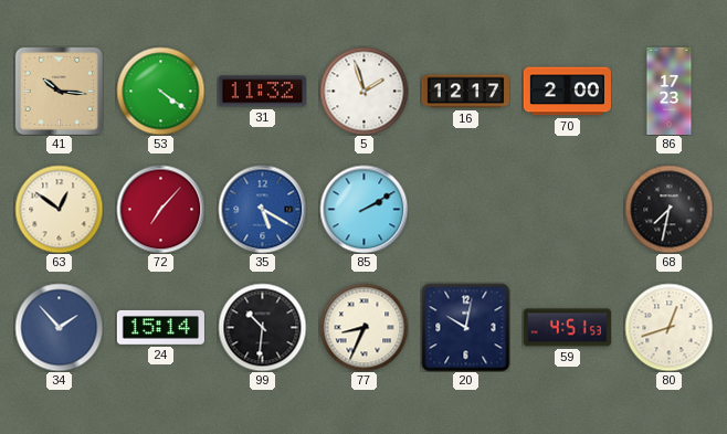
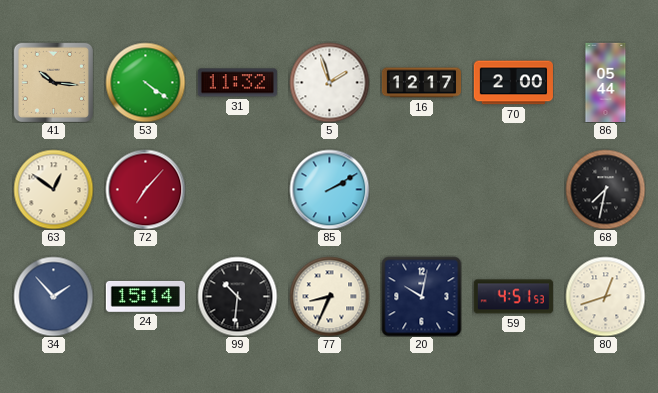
86: 17:23 -> 05:44 (606, 82)
35: 5:20 -> none (262, 209)
